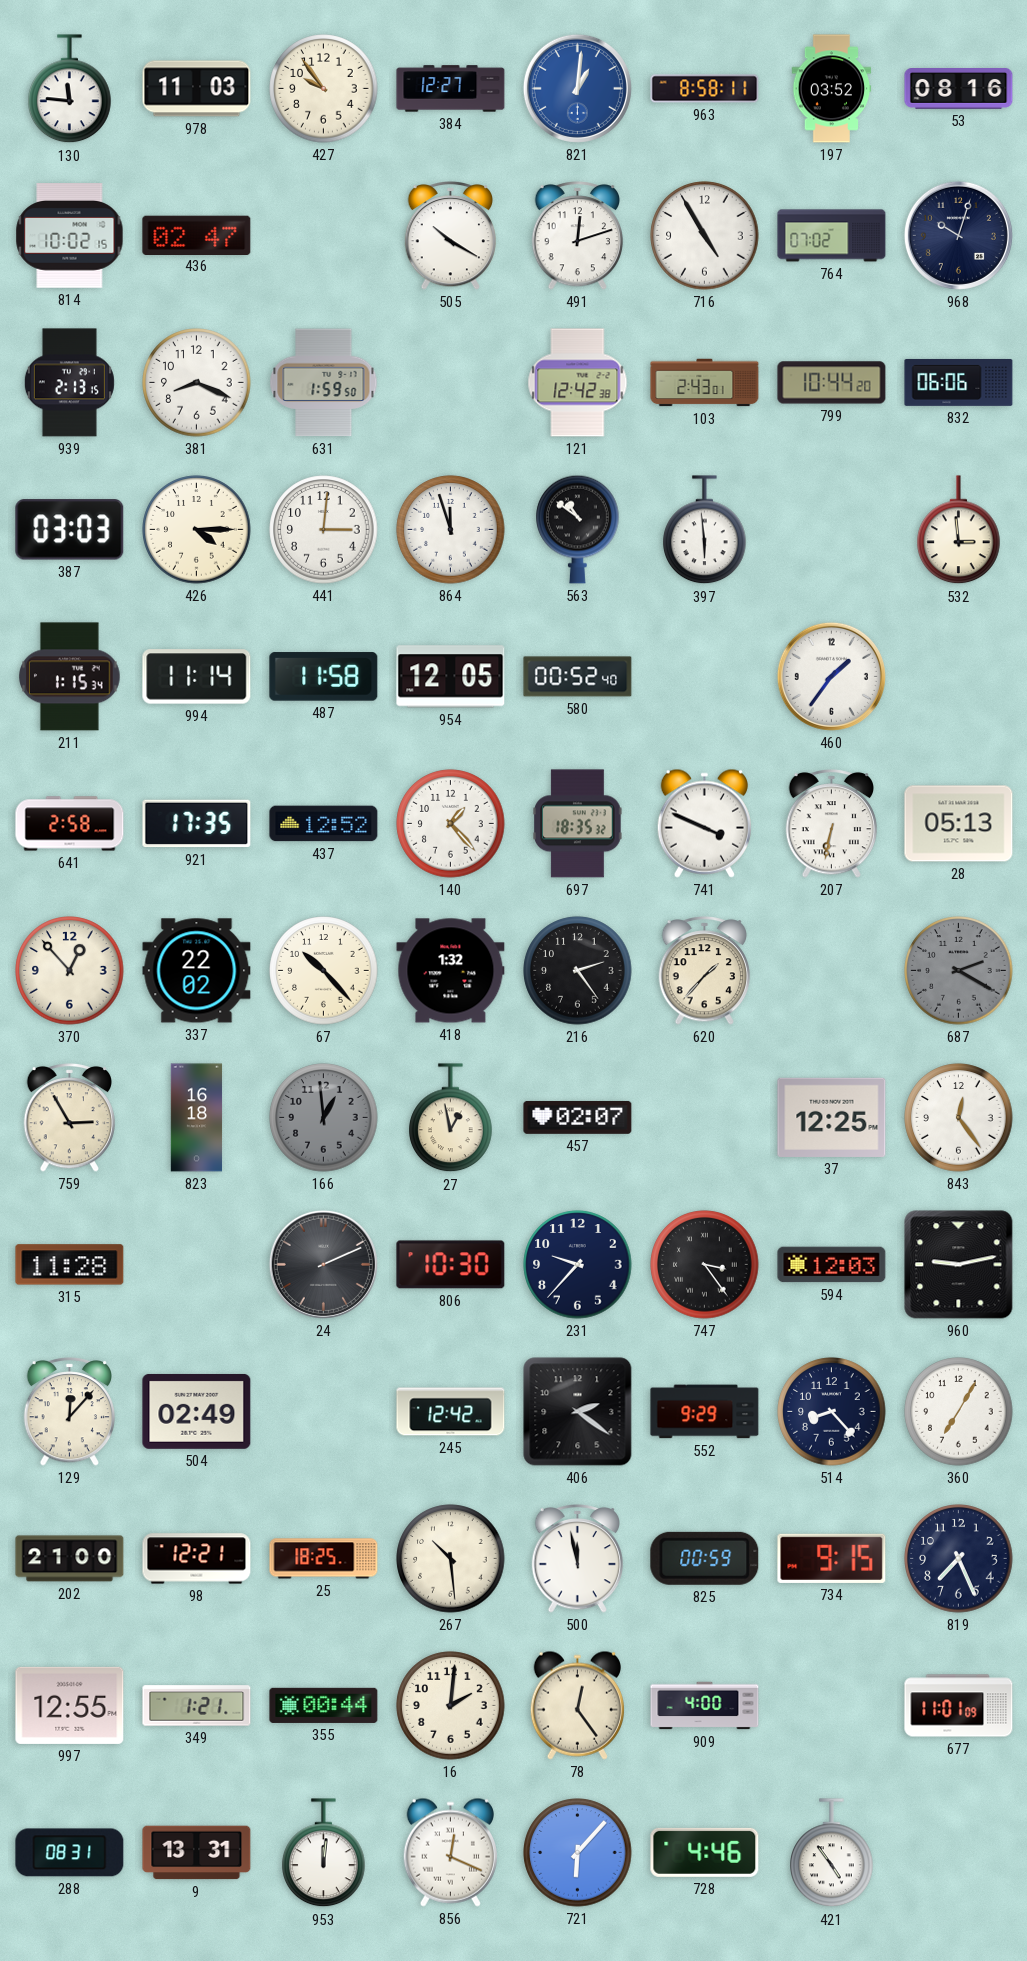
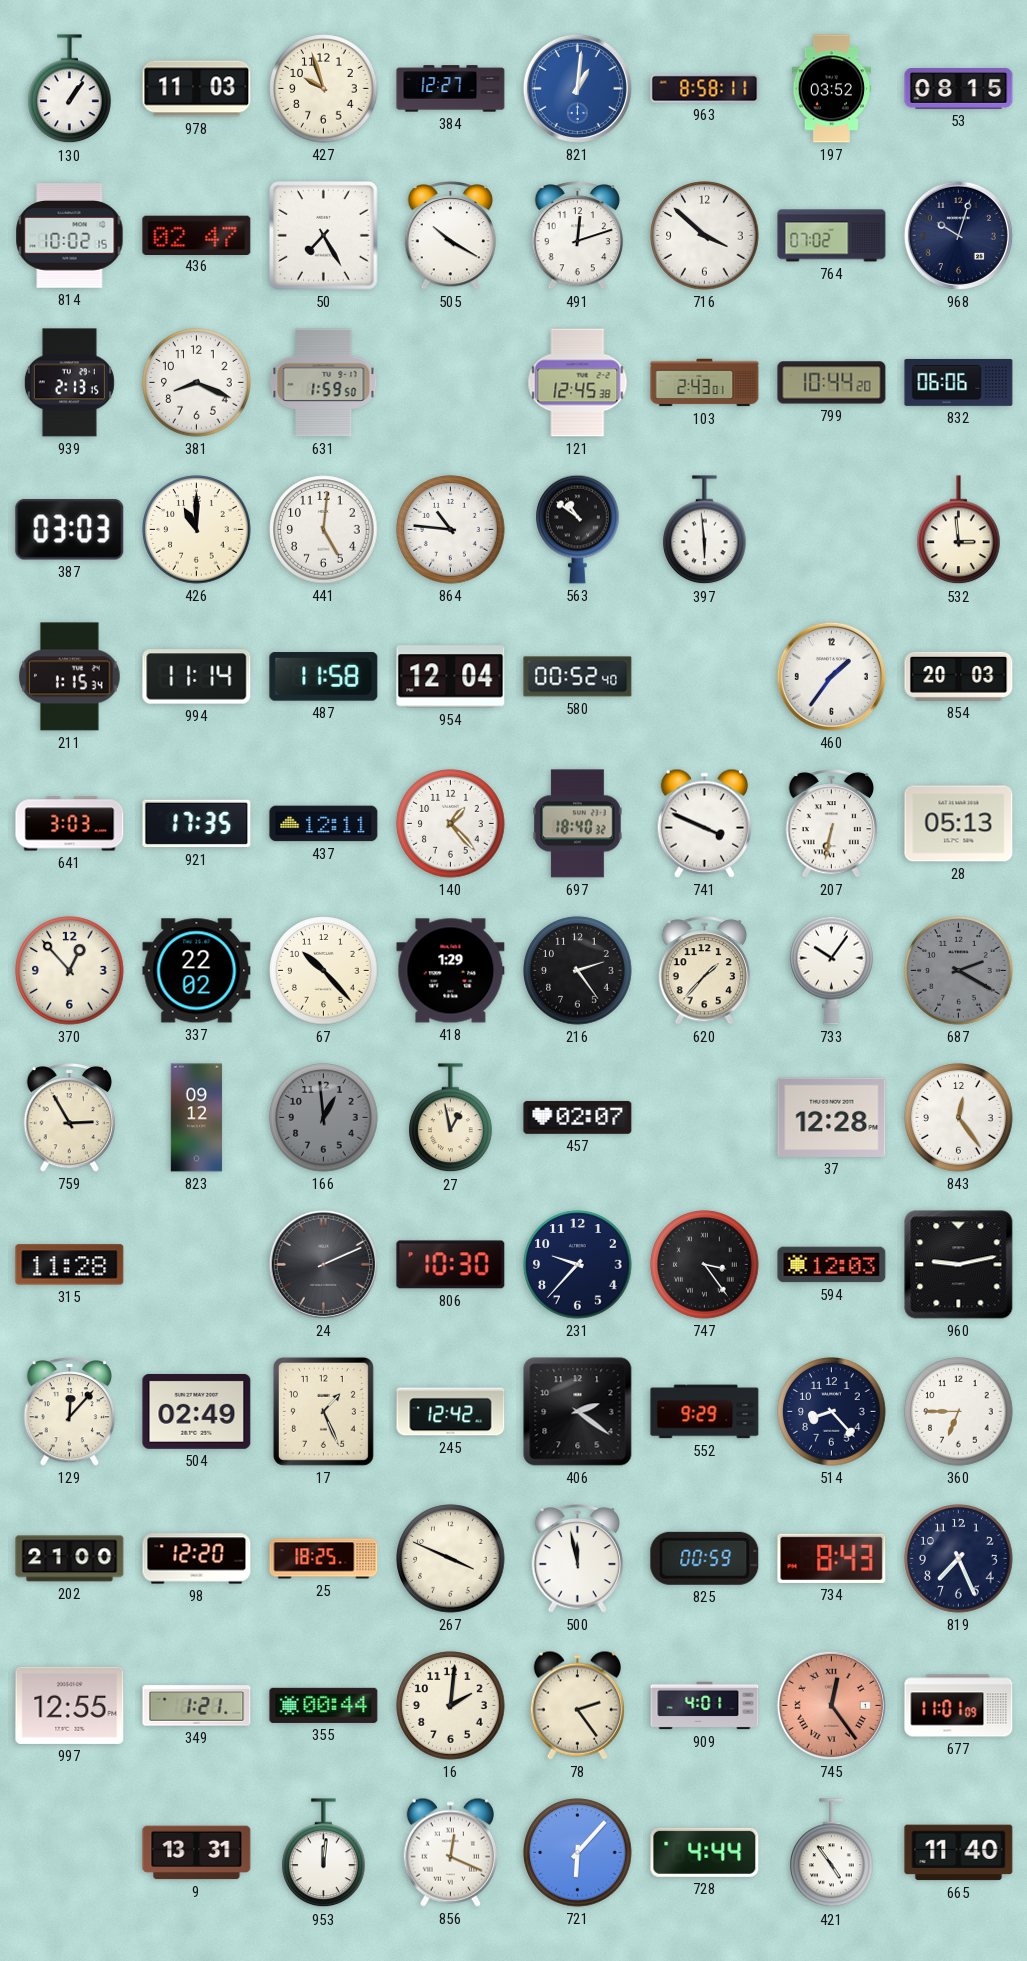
130: 11:46 -> 1:06 (70, 89)
427: 9:54 -> 9:57 (324, 89)
53: 08:16 -> 08:15 (959, 89)
50: none -> 7:25 (324, 236)
716: 4:55 -> 3:52 (705, 236)
121: 12:42 -> 12:45 (578, 383)
426: 4:15 -> 11:00 (197, 530)
441: 3:01 -> 5:01 (324, 530)
864: 11:57 -> 10:46 (451, 530)
954: 12:05 -> 12:04 (451, 677)
854: none -> 20:03 (959, 676)
641: 2:58 -> 3:03 (70, 824)
437: 12:52 -> 12:11 (324, 824)
697: 18:35 -> 18:40 (578, 824)
418: 1:32 -> 1:29 (451, 971)
733: none -> 10:06 (832, 970)
823: 16:18 -> 09:12 (197, 1118)
37: 12:25 -> 12:28 (832, 1117)
17: none -> 1:26 (323, 1411)
360: 7:05 -> 6:45 (959, 1412)
98: 12:21 -> 12:20 (197, 1559)
267: 10:29 -> 3:49 (451, 1559)
734: 9:15 -> 8:43 (832, 1558)
78: 12:24 -> 2:24 (577, 1705)
909: 4:00 -> 4:01 (705, 1706)
745: none -> 12:24 (831, 1705)
288: 08:31 -> none (70, 1853)
728: 4:46 -> 4:44 (705, 1852)
665: none -> 11:40 (959, 1853)
